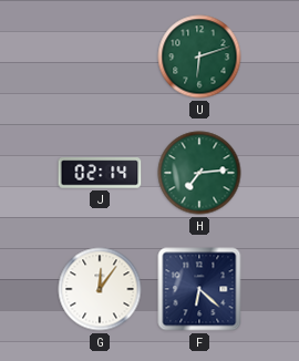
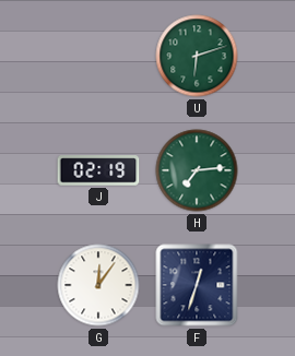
J: 02:14 -> 02:19 (98, 170)
F: 6:22 -> 12:33 (197, 285)
